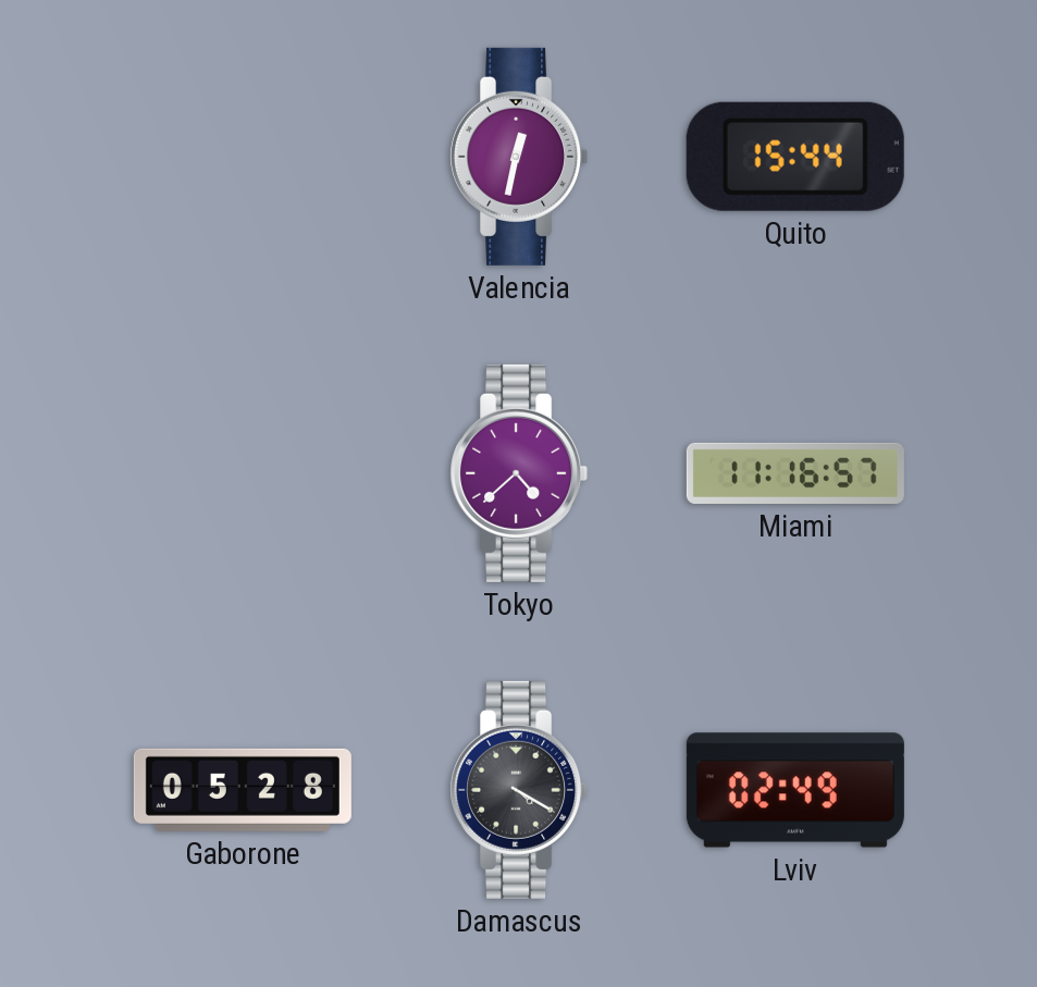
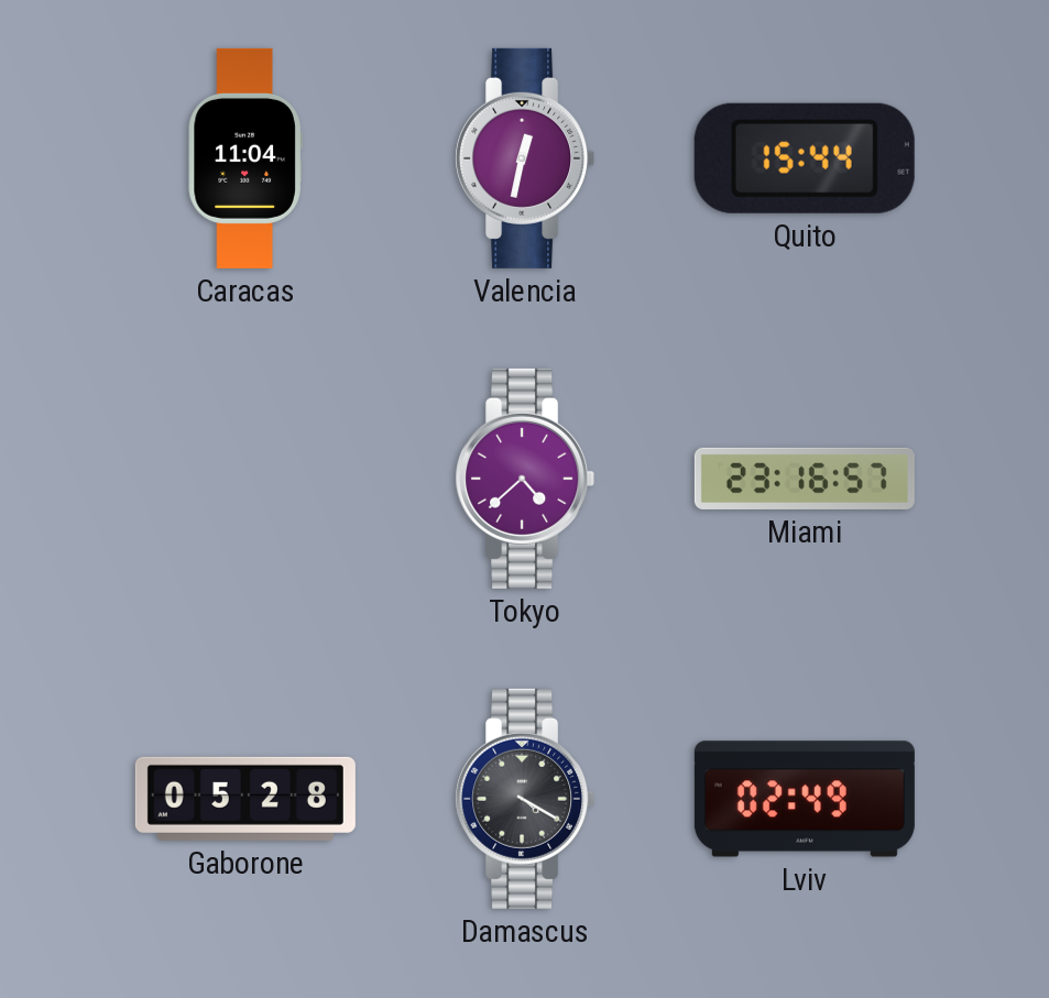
Caracas: none -> 11:04 (245, 158)
Miami: 11:16 -> 23:16 (805, 479)
